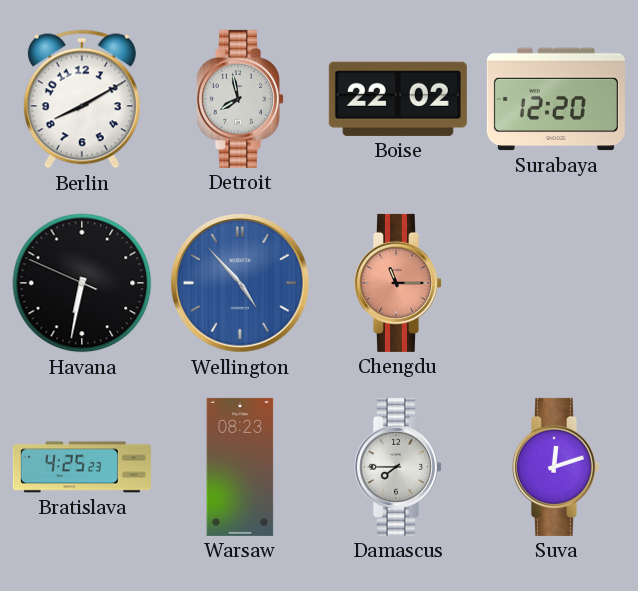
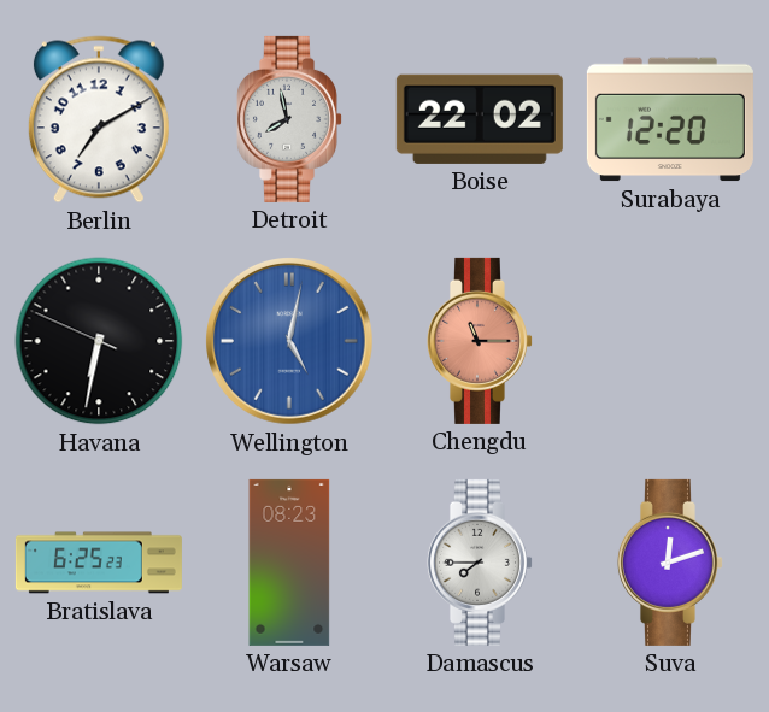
Berlin: 8:10 -> 7:10 (99, 119)
Wellington: 4:53 -> 5:02 (290, 342)
Bratislava: 4:25 -> 6:25 (99, 563)
